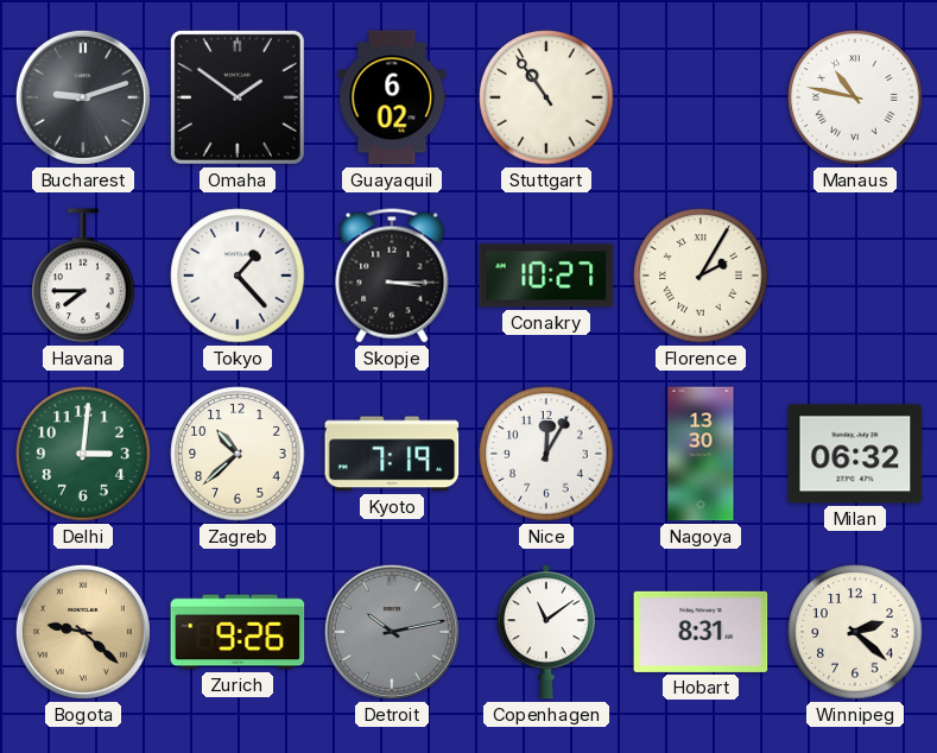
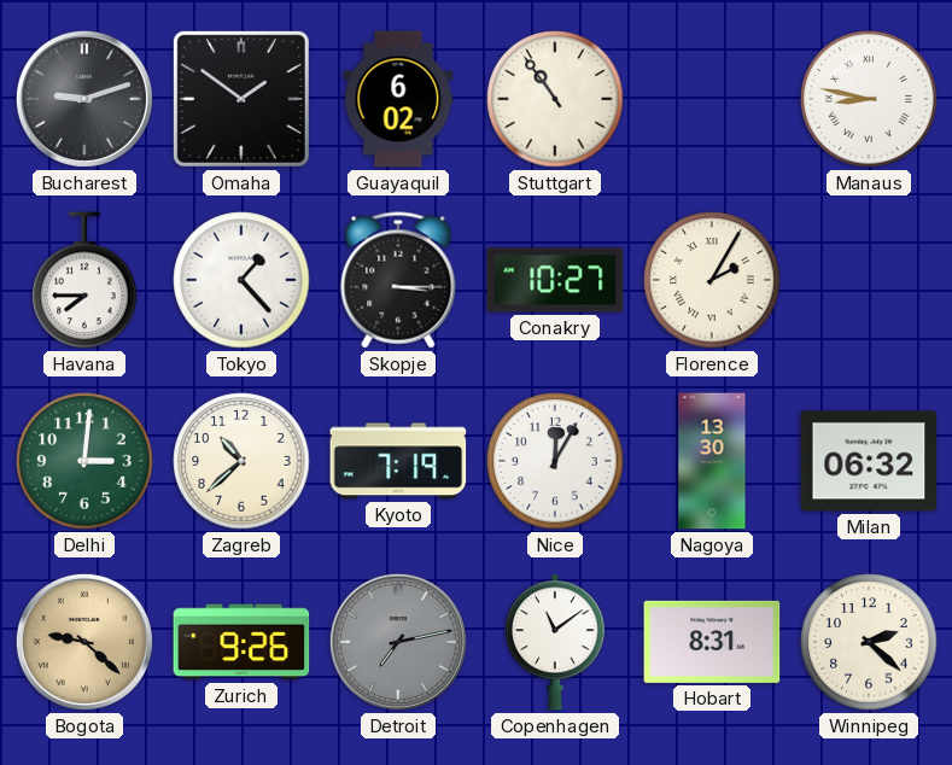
Manaus: 10:47 -> 8:47 (869, 99)
Detroit: 10:13 -> 7:13 (398, 642)
